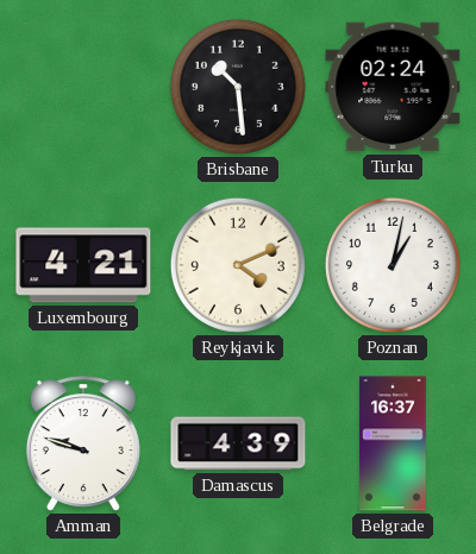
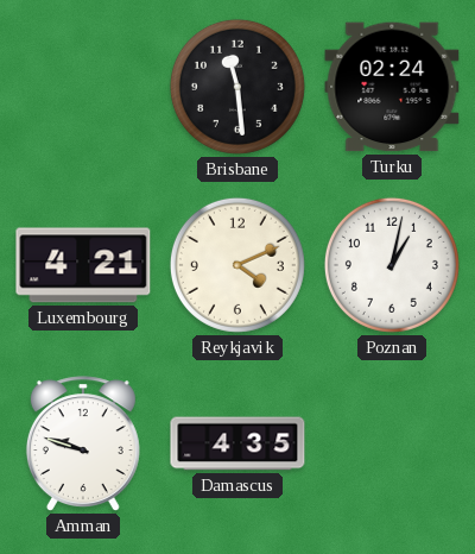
Brisbane: 10:29 -> 11:29 (237, 87)
Damascus: 4:39 -> 4:35 (237, 443)
Belgrade: 16:37 -> none (393, 443)
